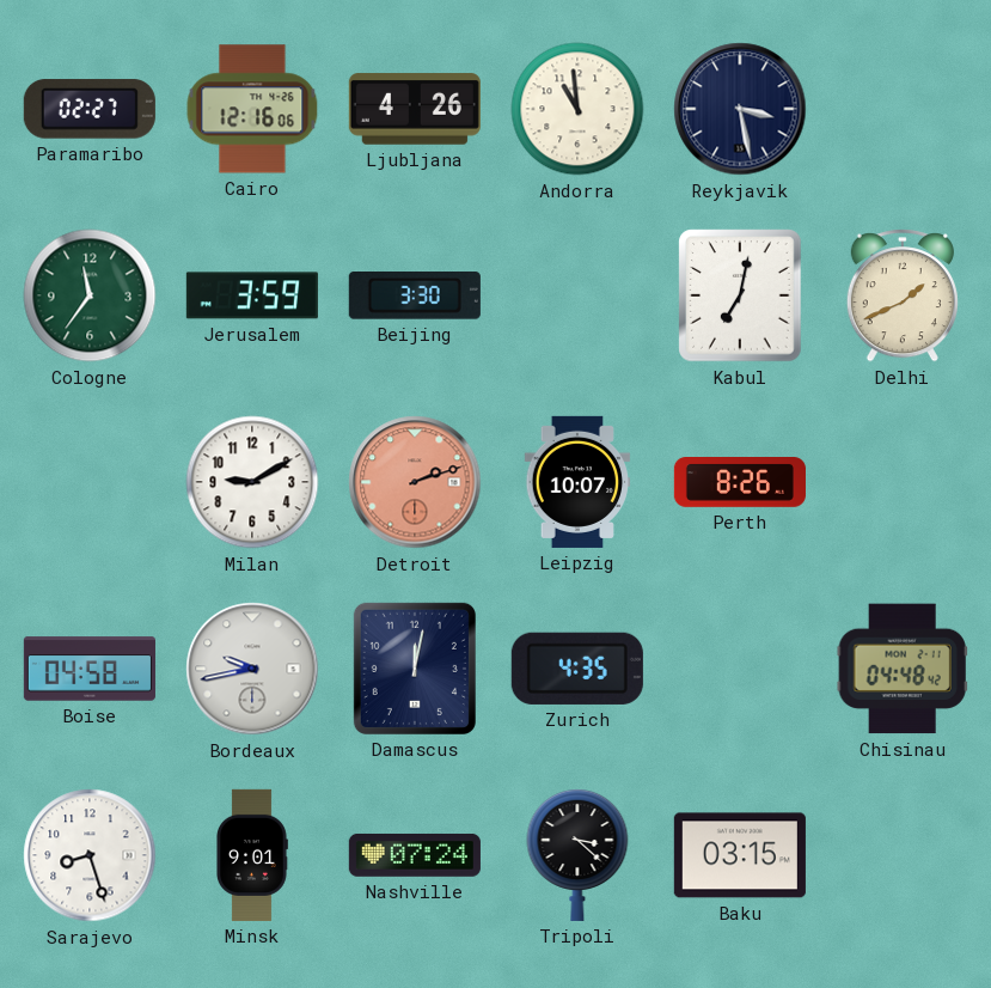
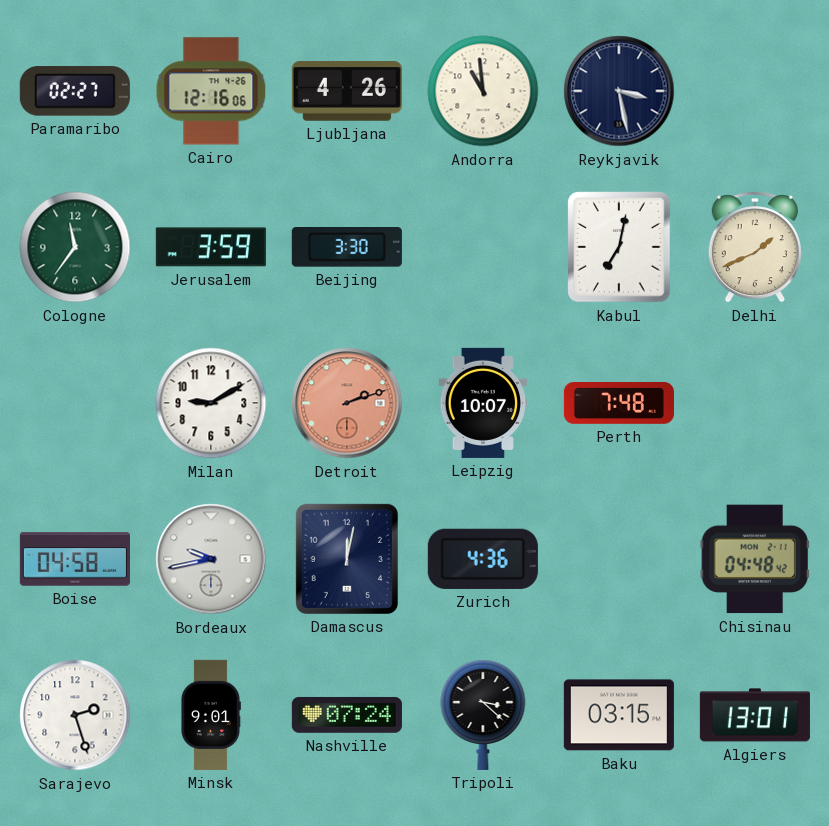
Perth: 8:26 -> 7:48 (619, 404)
Zurich: 4:35 -> 4:36 (483, 559)
Sarajevo: 8:27 -> 2:27 (75, 715)
Algiers: none -> 13:01 (755, 715)
